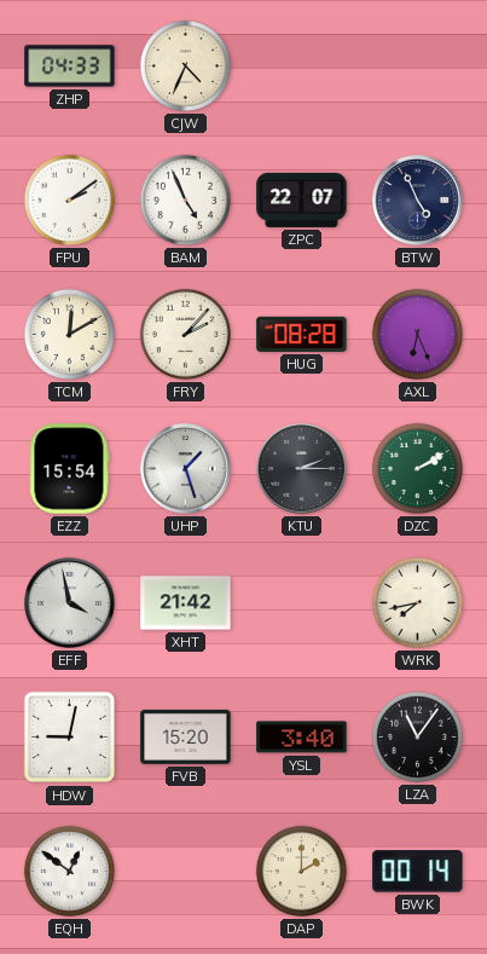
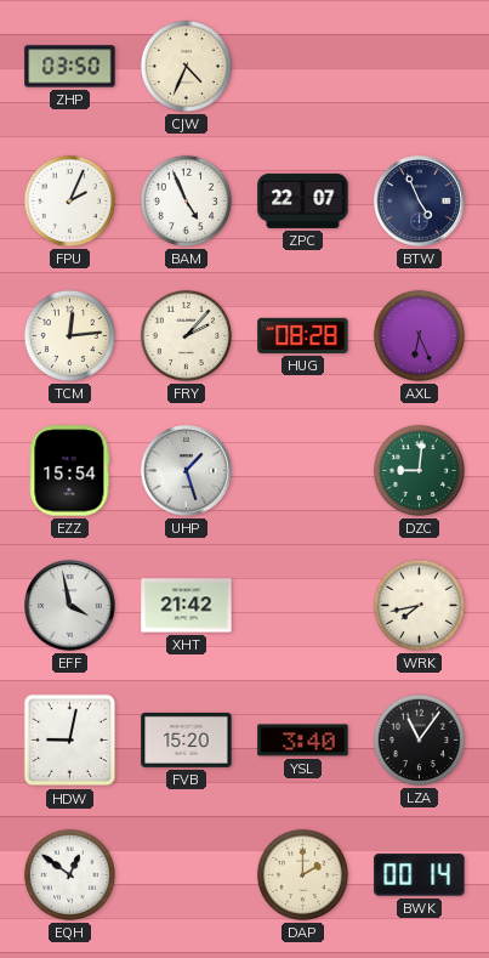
ZHP: 04:33 -> 03:50 (70, 67)
FPU: 2:09 -> 2:04 (69, 200)
TCM: 12:10 -> 12:14 (69, 335)
KTU: 2:15 -> none (302, 469)
DZC: 2:10 -> 9:01 (419, 470)
